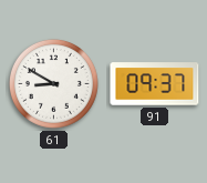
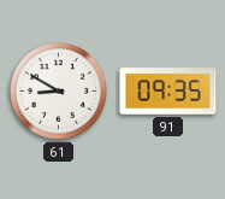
91: 09:37 -> 09:35 (168, 92)
